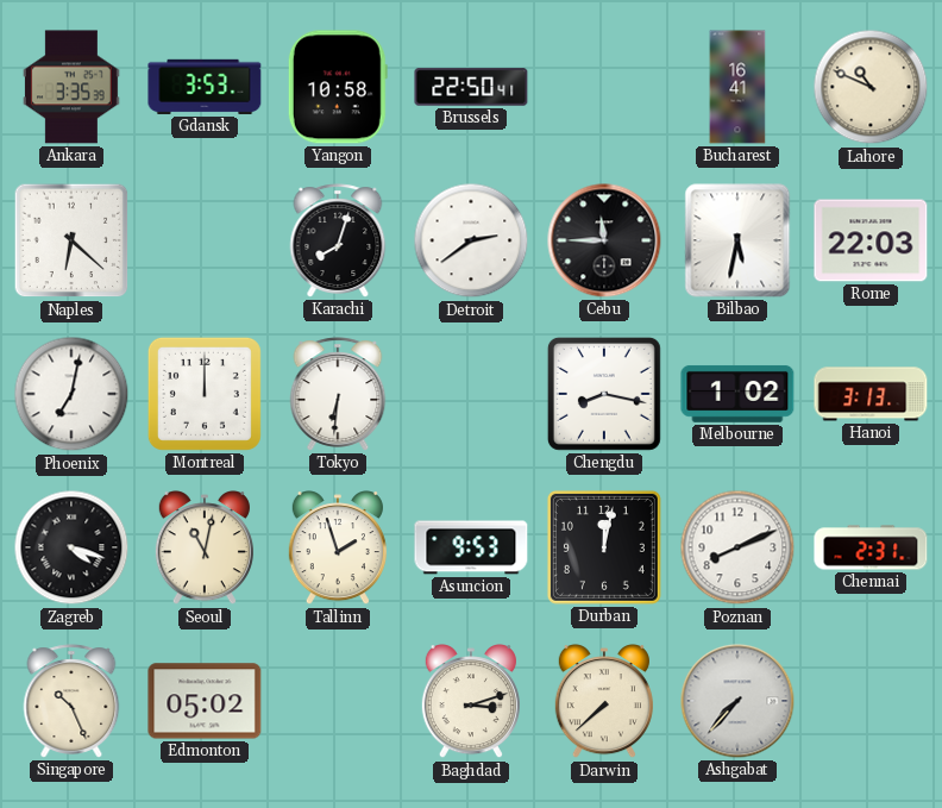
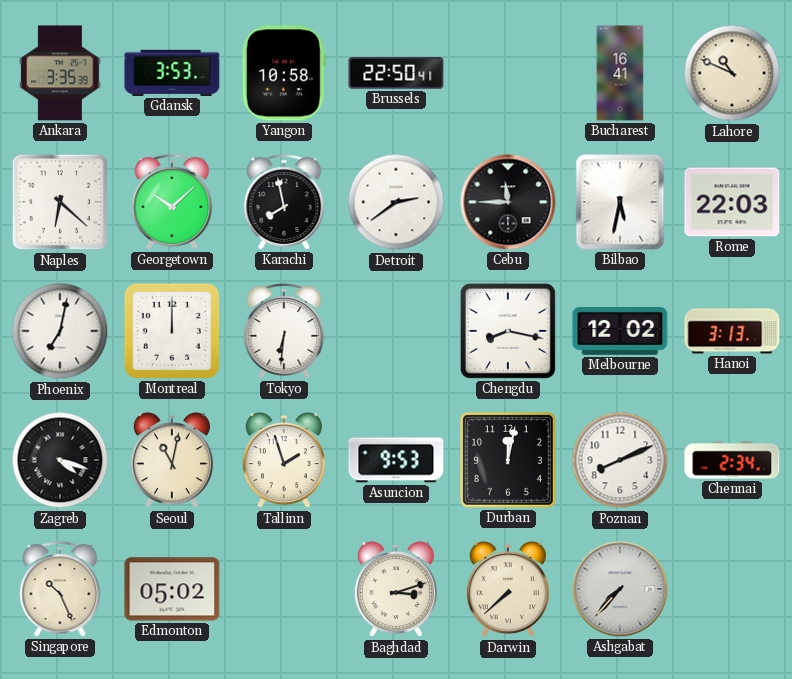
Georgetown: none -> 10:08 (172, 202)
Karachi: 8:03 -> 7:58 (284, 202)
Melbourne: 1:02 -> 12:02 (620, 331)
Chennai: 2:31 -> 2:34 (732, 460)
